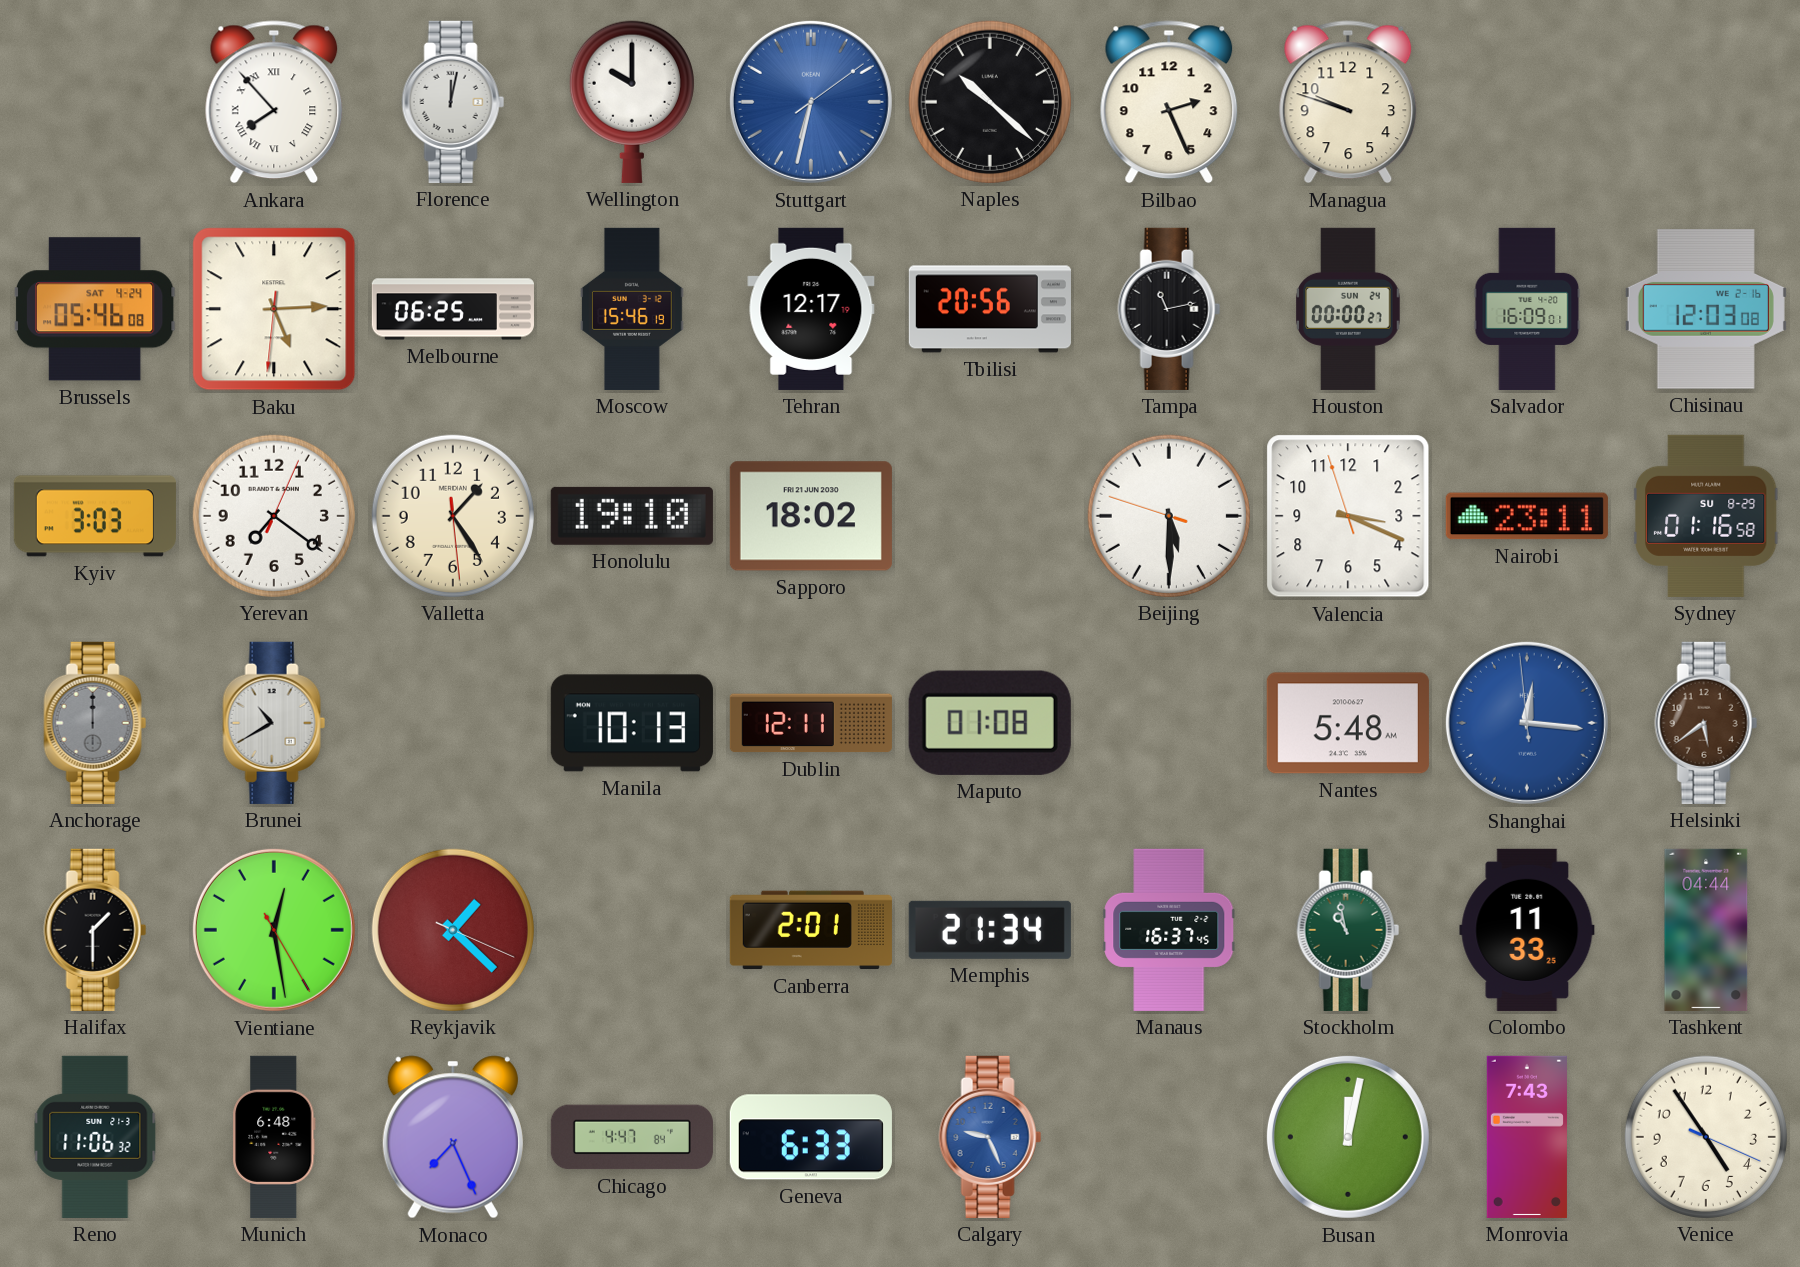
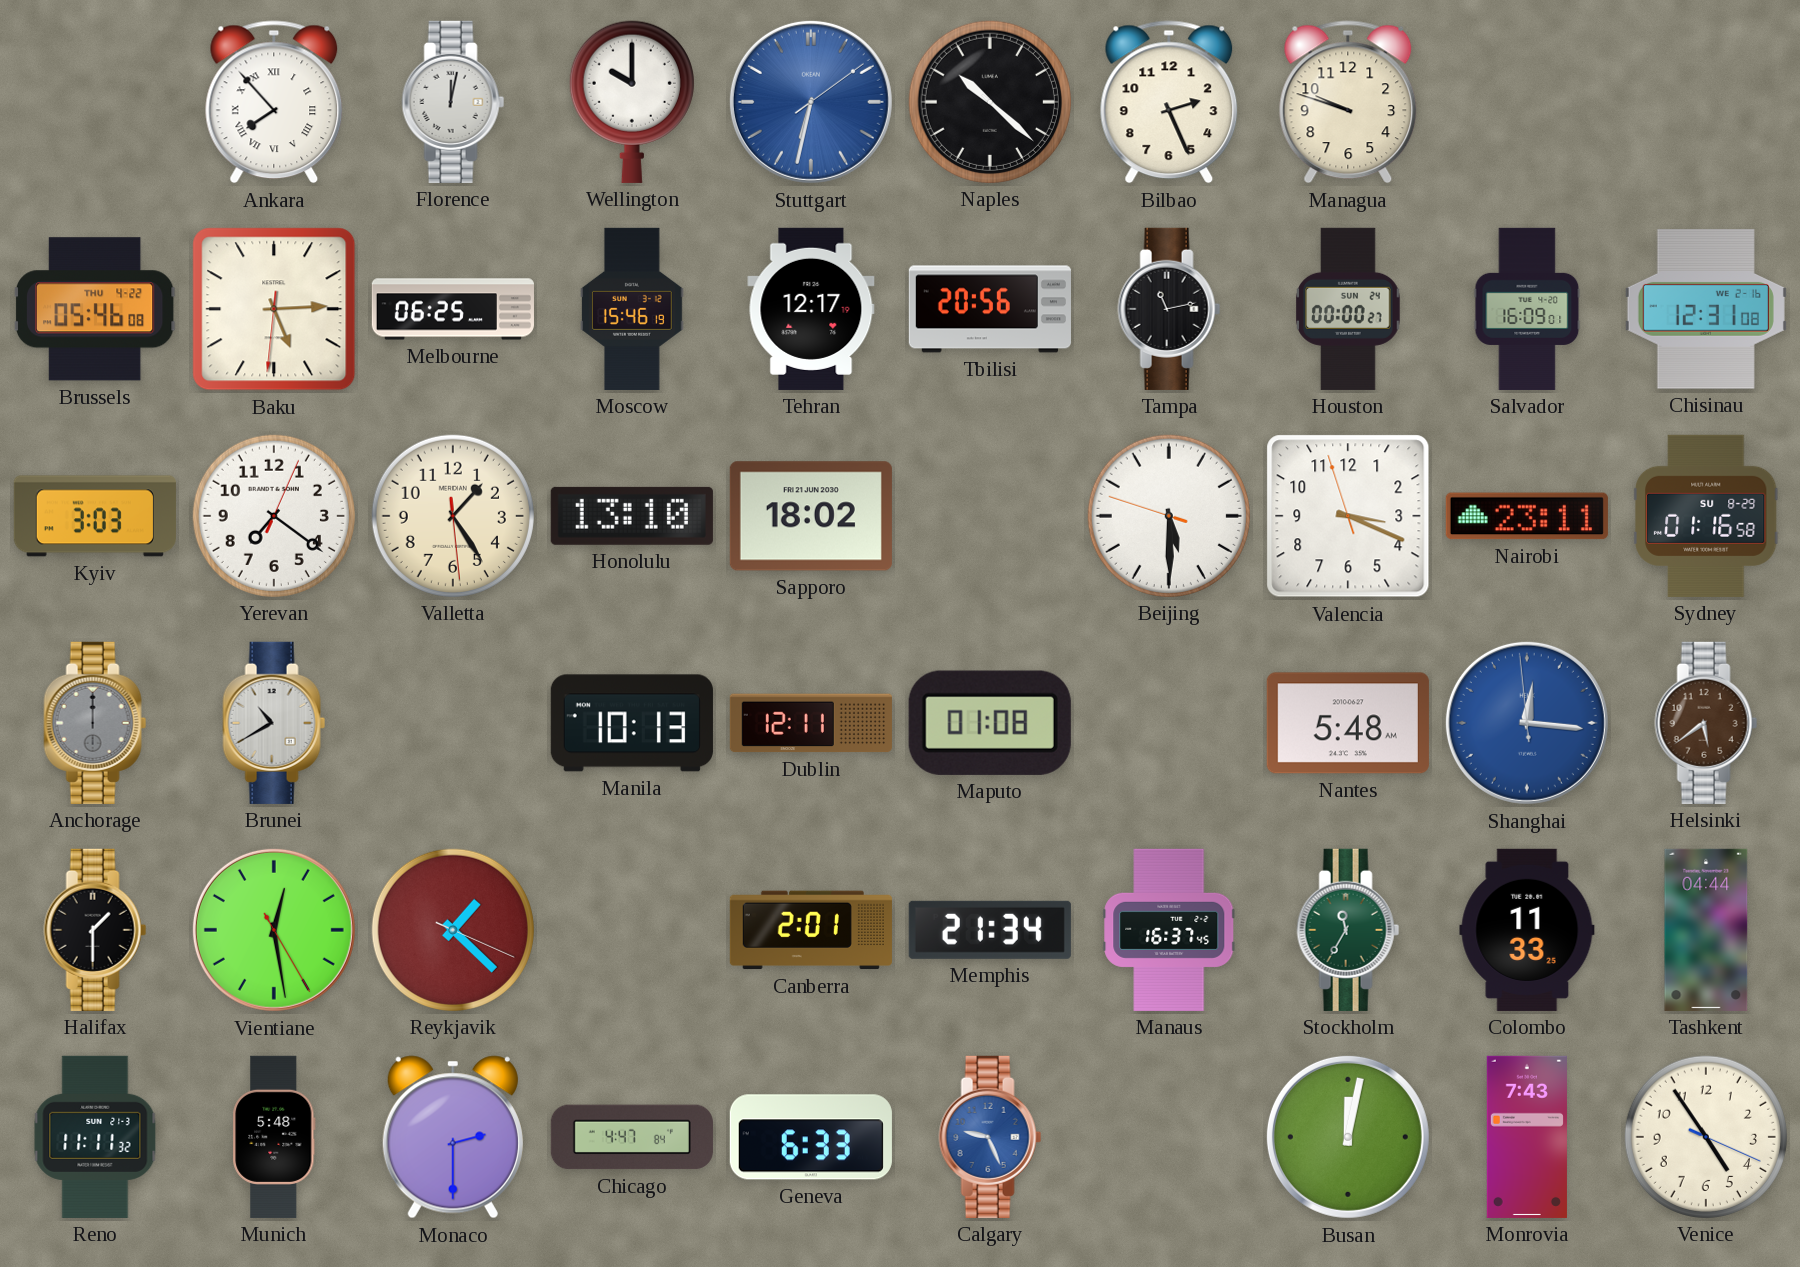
Brussels date: SAT 4-24 -> THU 4-22 (95, 309)
Chisinau: 12:03 -> 12:31 (1706, 309)
Honolulu: 19:10 -> 13:10 (632, 516)
Stockholm: 10:58 -> 11:35 (1348, 930)
Reno: 11:06 -> 11:11 (95, 1137)
Munich: 6:48 -> 5:48 (274, 1137)
Monaco: 7:26 -> 2:30 (453, 1137)
